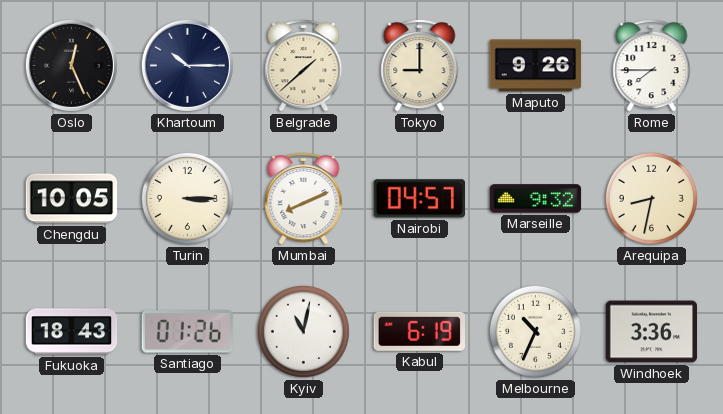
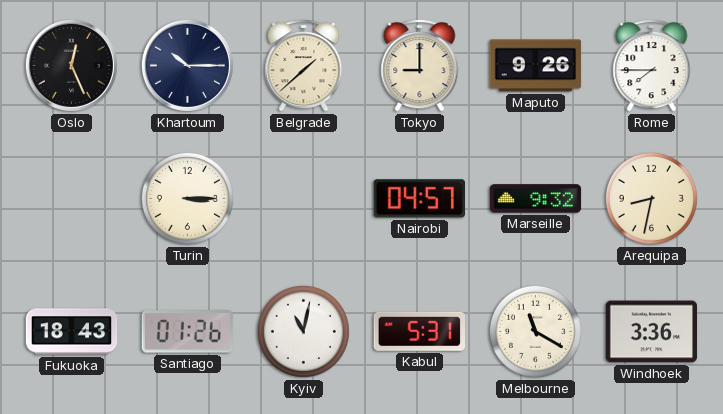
Chengdu: 10:05 -> none (72, 199)
Mumbai: 8:11 -> none (304, 199)
Kabul: 6:19 -> 5:31 (419, 331)
Melbourne: 10:34 -> 11:20 (535, 331)
